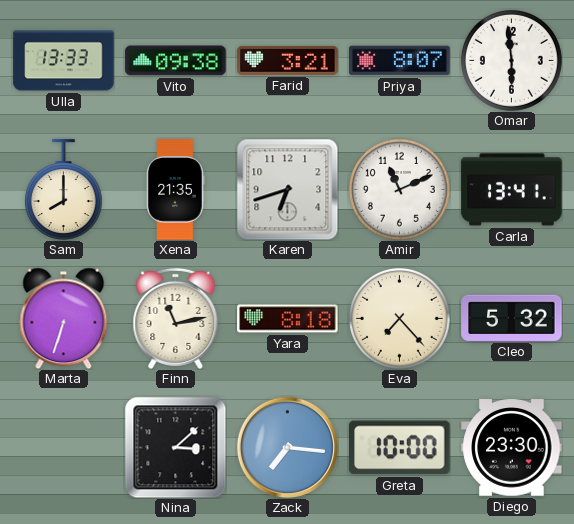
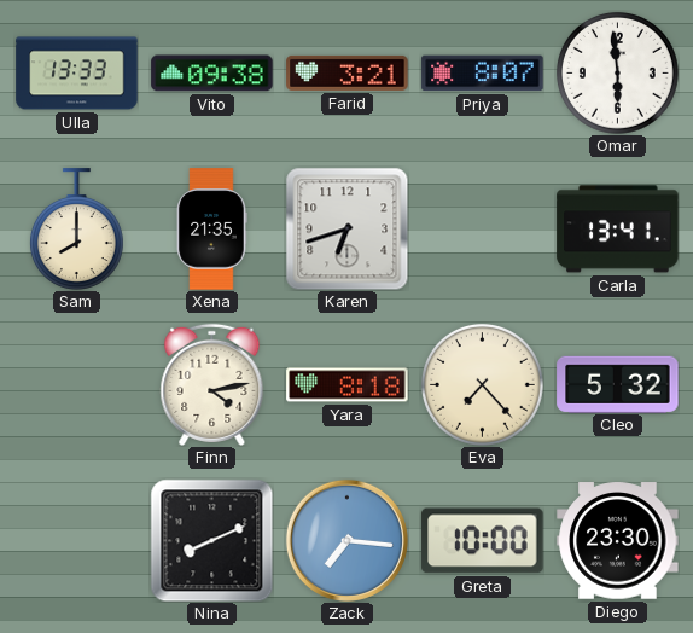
Amir: 11:11 -> none (399, 189)
Marta: 6:33 -> none (64, 318)
Finn: 11:13 -> 4:13 (212, 384)
Nina: 3:08 -> 8:11 (211, 540)
